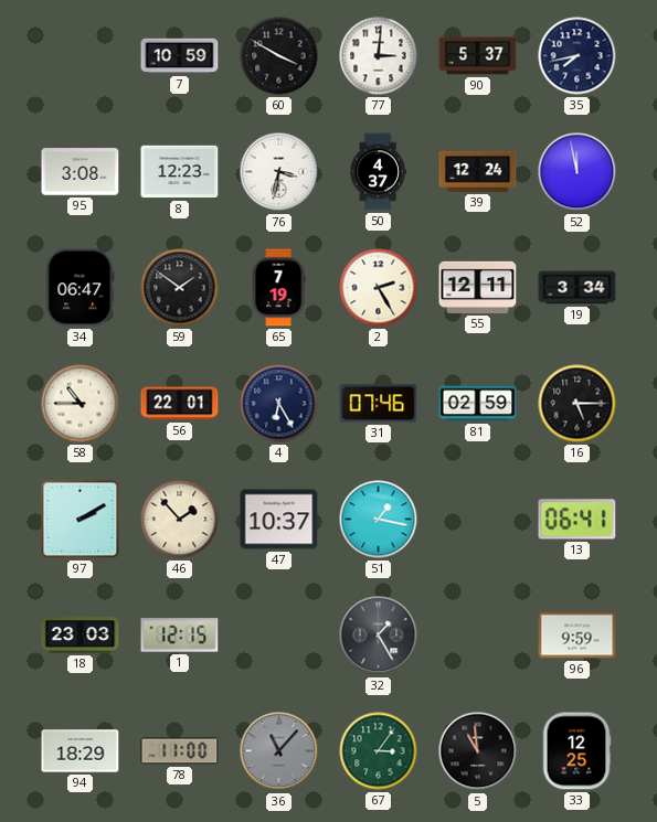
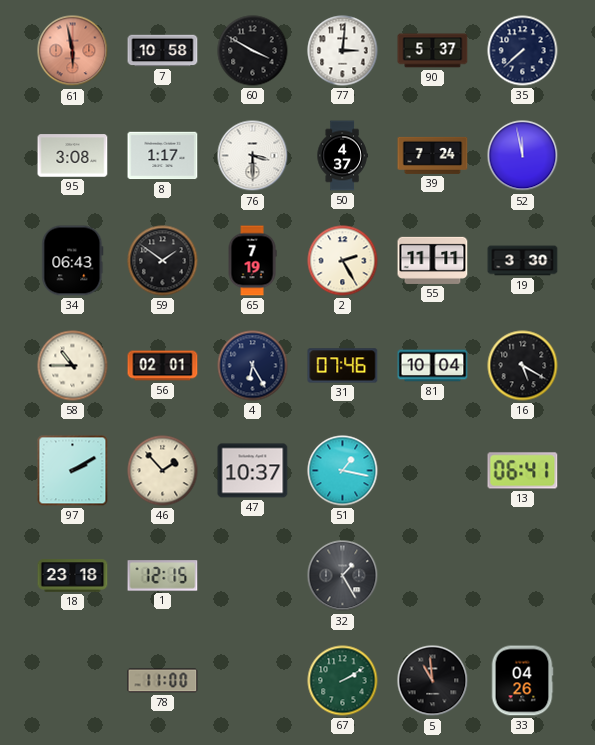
61: none -> 5:58 (73, 51)
7: 10:59 -> 10:58 (163, 51)
35: 7:43 -> 7:38 (523, 51)
8: 12:23 -> 1:17 (163, 156)
76: 3:32 -> 3:30 (253, 156)
39: 12:24 -> 7:24 (433, 155)
34: 06:47 -> 06:43 (73, 261)
55: 12:11 -> 11:11 (433, 260)
19: 3:34 -> 3:30 (523, 261)
56: 22:01 -> 02:01 (163, 366)
81: 02:59 -> 10:04 (433, 366)
16: 5:15 -> 5:20 (523, 366)
18: 23:03 -> 23:18 (73, 576)
96: 9:59 -> none (577, 636)
94: 18:29 -> none (81, 751)
36: 11:07 -> none (279, 751)
67: 3:06 -> 2:10 (343, 681)
33: 12:25 -> 04:26 (522, 681)
